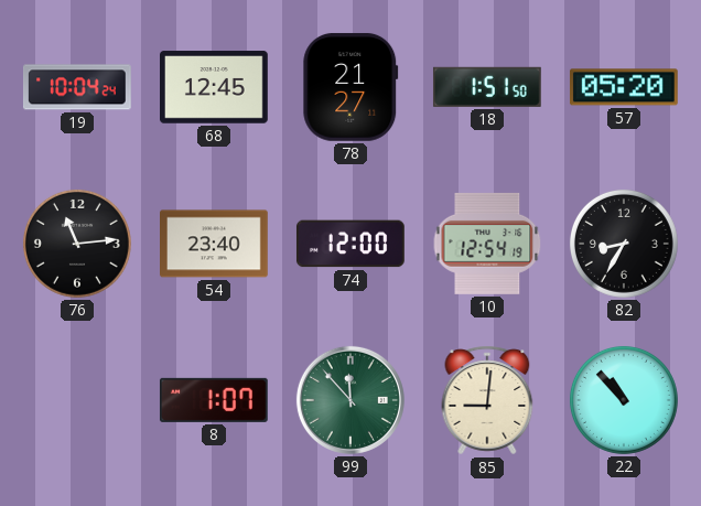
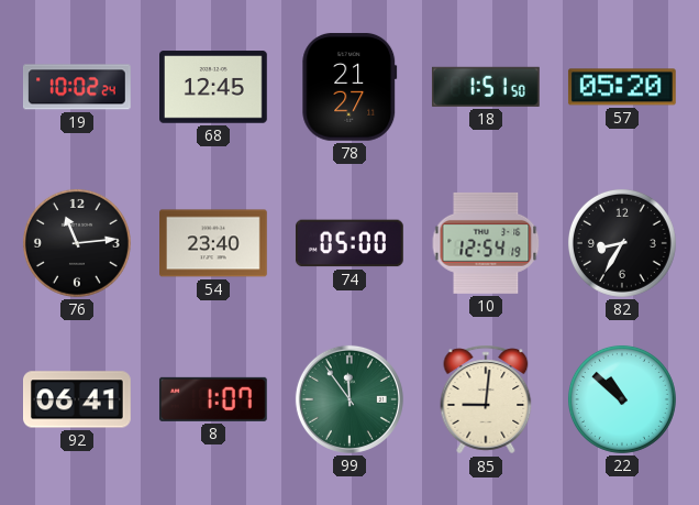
19: 10:04 -> 10:02 (77, 87)
74: 12:00 -> 05:00 (349, 243)
92: none -> 06:41 (78, 399)
99: 11:53 -> 11:54 (349, 399)
22: 10:53 -> 10:52 (622, 399)
